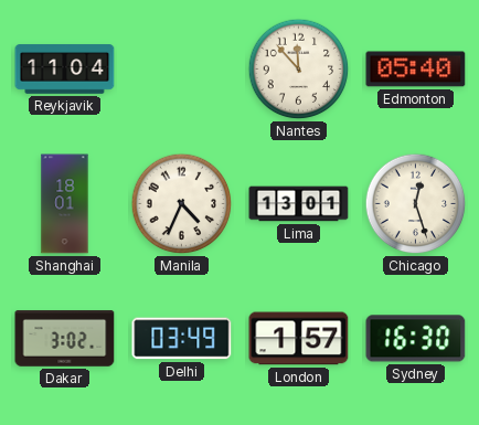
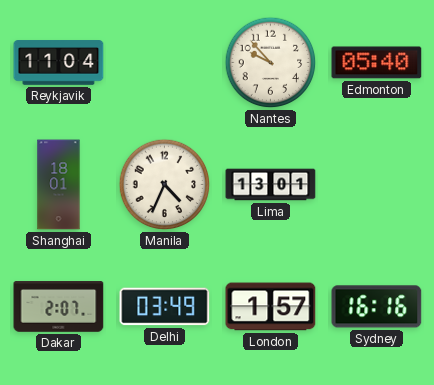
Nantes: 11:53 -> 9:53 (271, 63)
Chicago: 12:27 -> none (416, 204)
Dakar: 3:02 -> 2:07 (59, 307)
Sydney: 16:30 -> 16:16 (377, 307)
